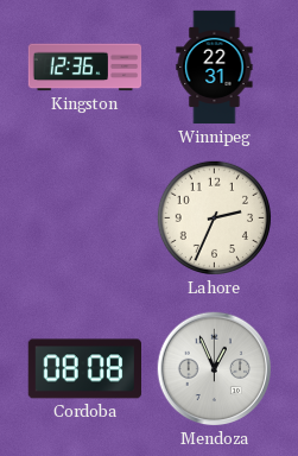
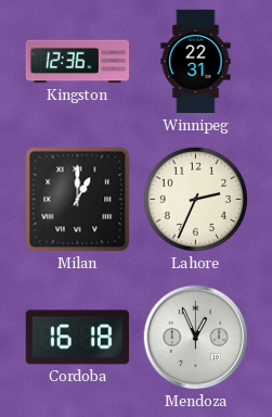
Milan: none -> 1:00 (78, 200)
Cordoba: 08:08 -> 16:18 (77, 338)
